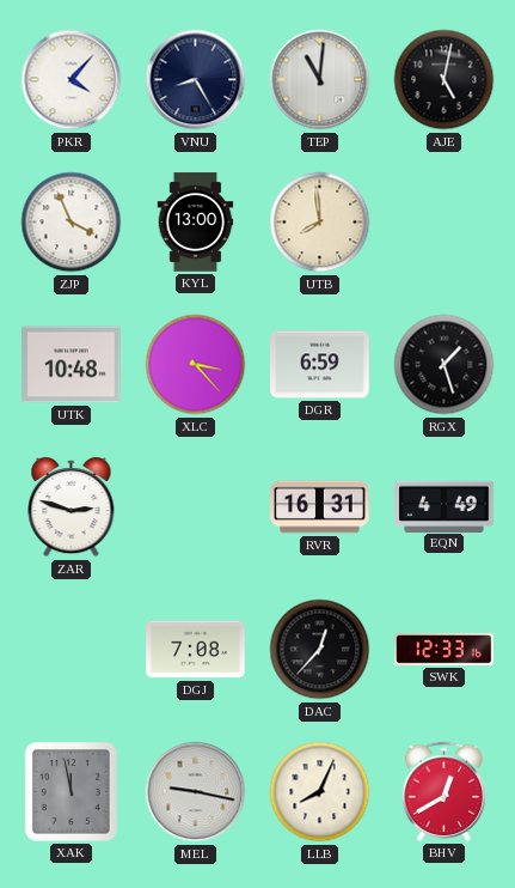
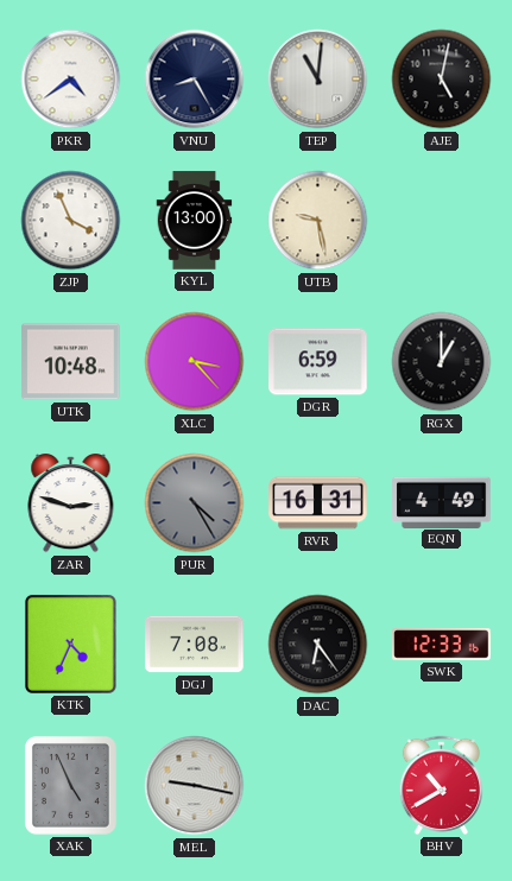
PKR: 4:07 -> 4:39 (71, 80)
UTB: 7:59 -> 9:28 (318, 221)
RGX: 1:27 -> 1:00 (442, 362)
PUR: none -> 4:25 (195, 503)
KTK: none -> 4:34 (70, 644)
DAC: 12:37 -> 6:24 (318, 645)
XAK: 11:58 -> 4:56 (70, 785)
LLB: 8:04 -> none (320, 792)
BHV: 12:40 -> 10:40 (441, 785)
